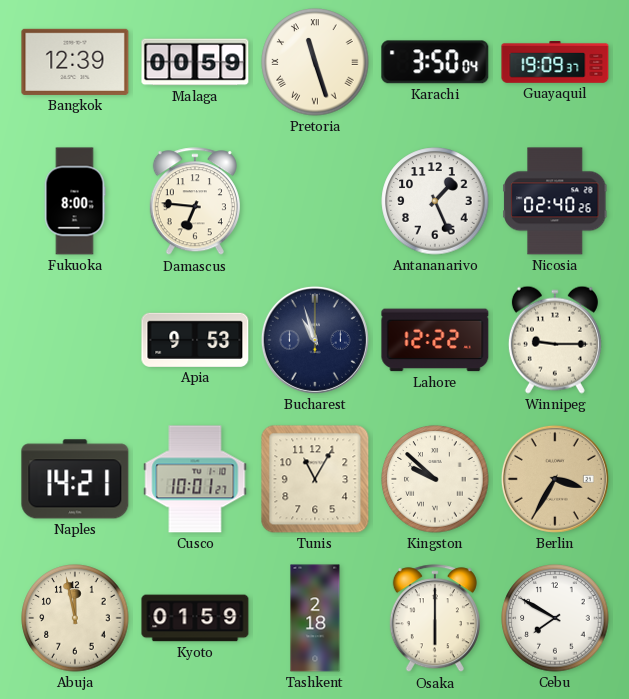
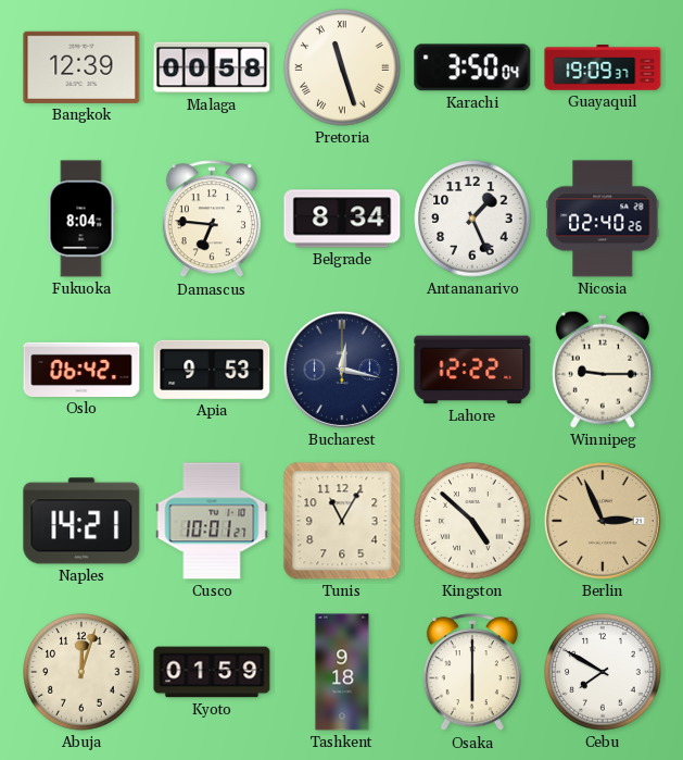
Malaga: 00:59 -> 00:58 (212, 67)
Fukuoka: 8:00 -> 8:04 (81, 219)
Belgrade: none -> 8:34 (342, 219)
Oslo: none -> 06:42 (81, 370)
Bucharest: 10:57 -> 12:17 (342, 370)
Kingston: 9:52 -> 4:52 (472, 521)
Berlin: 3:35 -> 2:56 (603, 521)
Abuja: 11:58 -> 12:03 (81, 672)
Tashkent: 2:18 -> 9:18 (342, 672)
